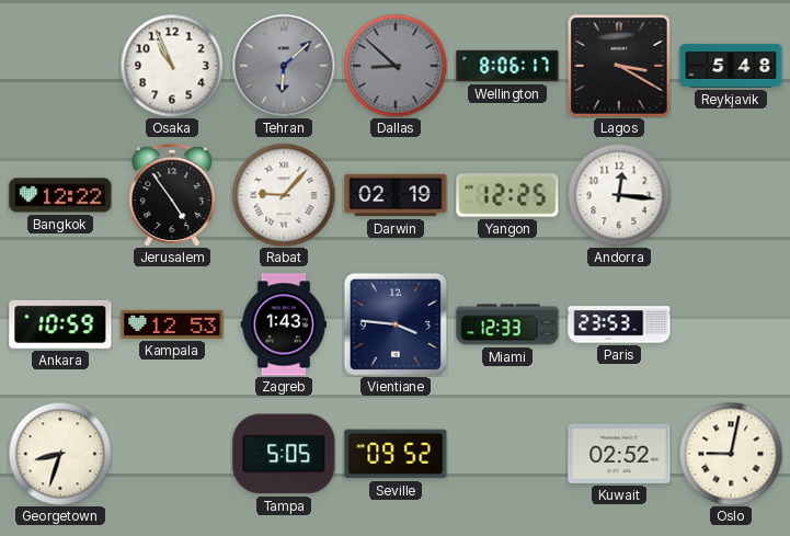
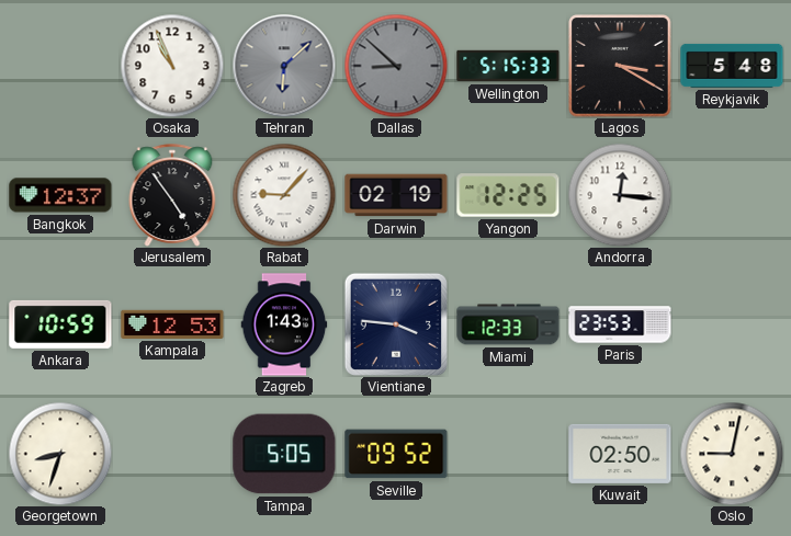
Wellington: 8:06 -> 5:15 (508, 66)
Bangkok: 12:22 -> 12:37 (60, 195)
Kuwait: 02:52 -> 02:50 (620, 454)
